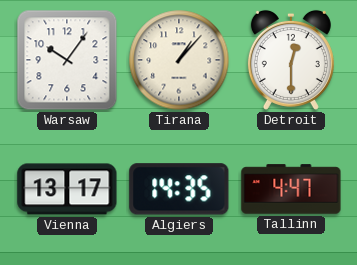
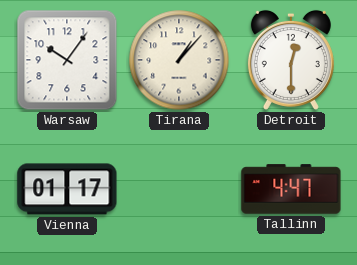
Vienna: 13:17 -> 01:17 (67, 189)
Algiers: 14:35 -> none (179, 189)
